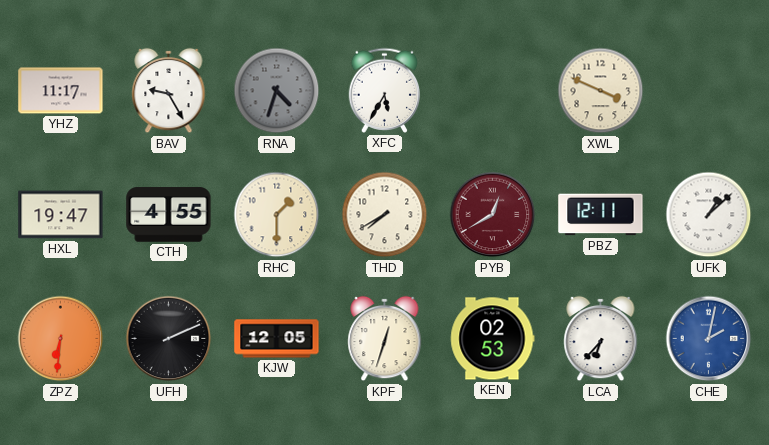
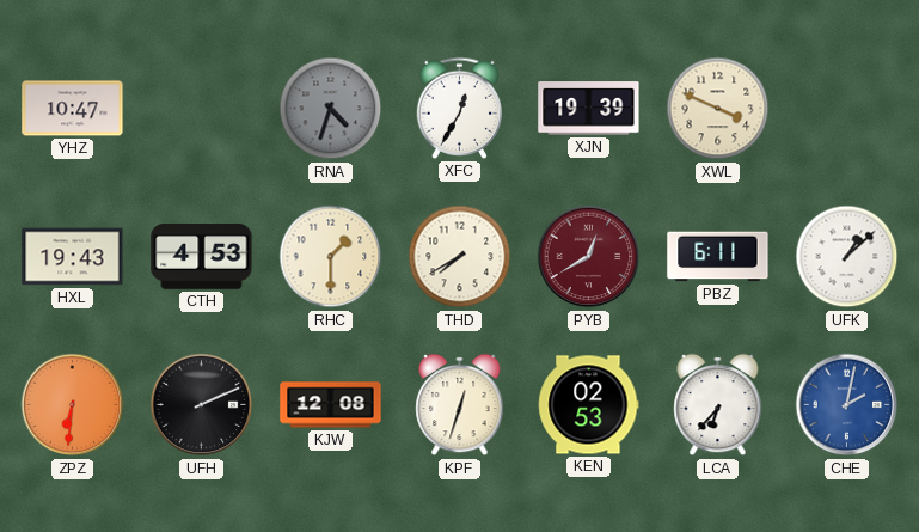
YHZ: 11:17 -> 10:47 (73, 109)
BAV: 9:25 -> none (169, 91)
XFC: 5:35 -> 12:35 (460, 108)
XJN: none -> 19:39 (589, 109)
HXL: 19:47 -> 19:43 (73, 257)
CTH: 4:55 -> 4:53 (202, 257)
PBZ: 12:11 -> 6:11 (718, 257)
KJW: 12:05 -> 12:08 (331, 405)
